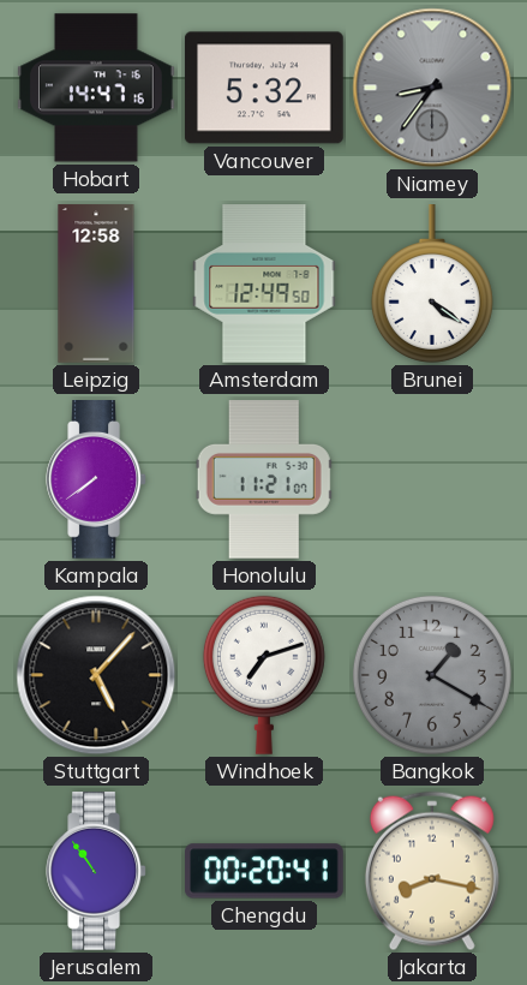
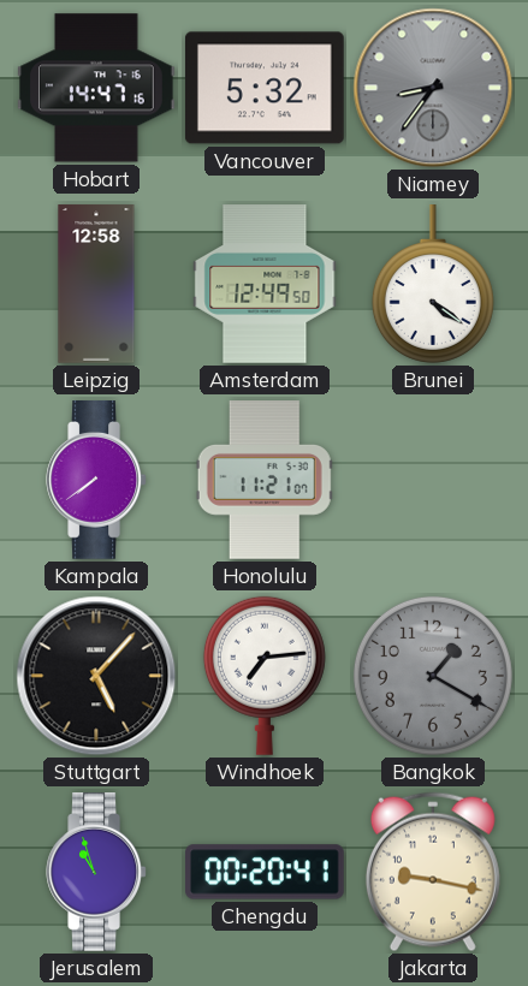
Windhoek: 7:12 -> 7:14 (265, 676)
Jerusalem: 10:54 -> 10:57 (96, 873)
Jakarta: 8:17 -> 9:17 (433, 872)
